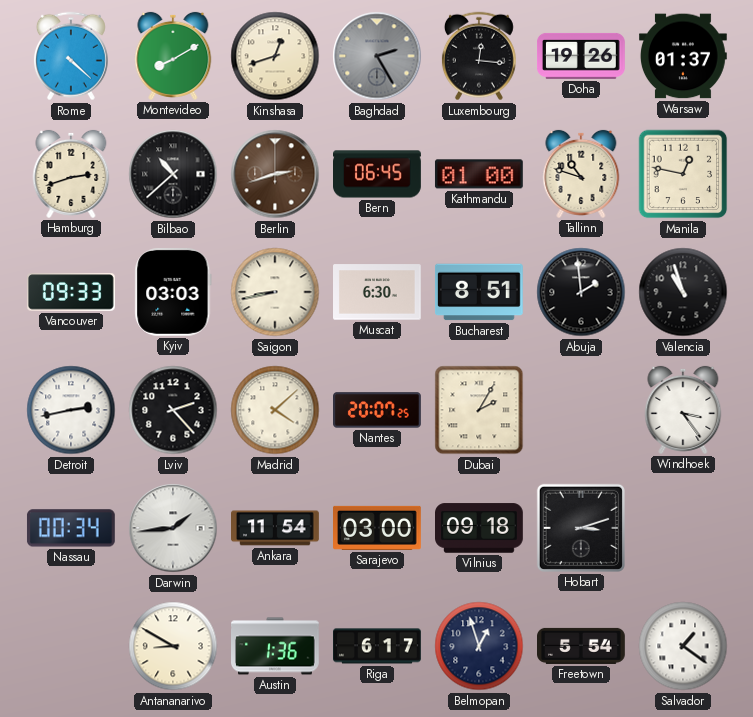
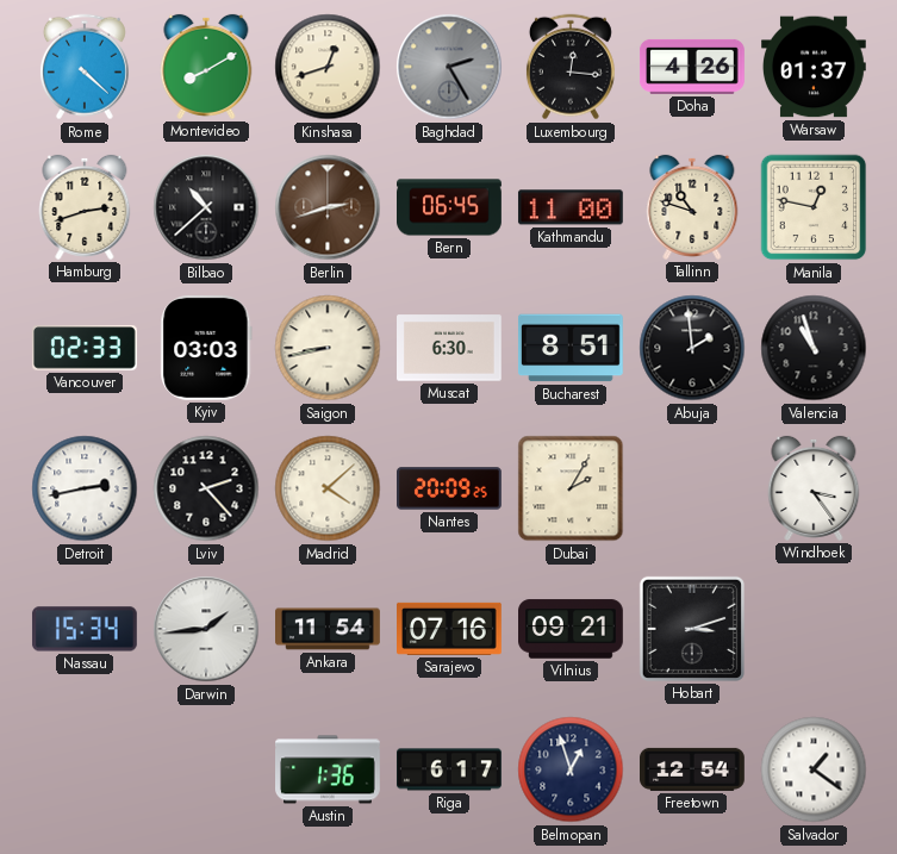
Doha: 19:26 -> 4:26 (693, 67)
Kathmandu: 01:00 -> 11:00 (571, 207)
Vancouver: 09:33 -> 02:33 (85, 348)
Nantes: 20:07 -> 20:09 (450, 488)
Nassau: 00:34 -> 15:34 (85, 629)
Sarajevo: 03:00 -> 07:16 (450, 629)
Vilnius: 09:18 -> 09:21 (572, 629)
Antananarivo: 8:50 -> none (173, 646)
Freetown: 5:54 -> 12:54 (693, 769)
